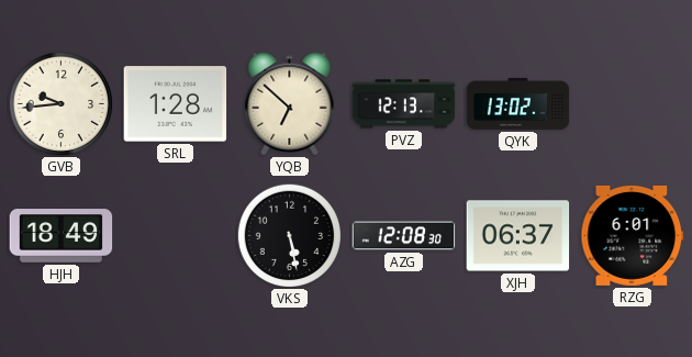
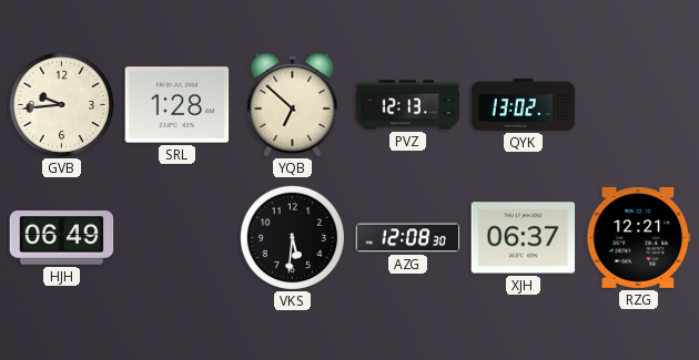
HJH: 18:49 -> 06:49 (62, 238)
VKS: 5:28 -> 5:31 (292, 237)
RZG: 6:01 -> 12:21 (639, 237)
